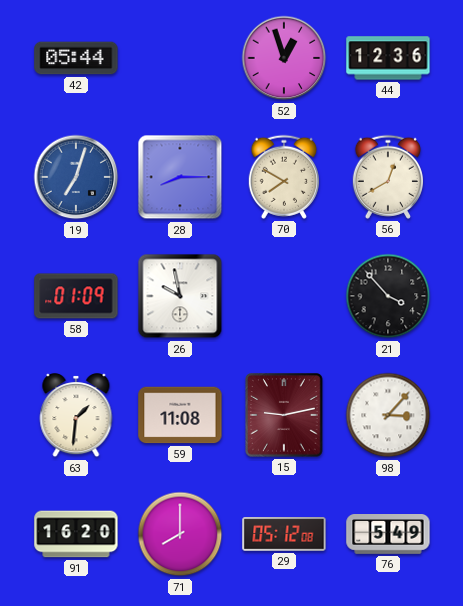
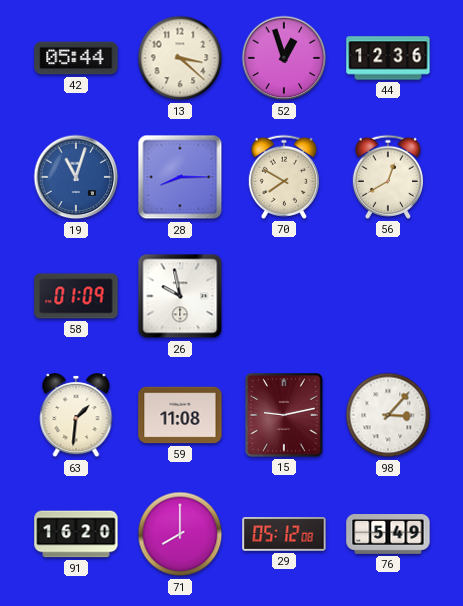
13: none -> 3:22 (180, 58)
19: 7:03 -> 11:03 (76, 177)
21: 3:53 -> none (388, 296)
